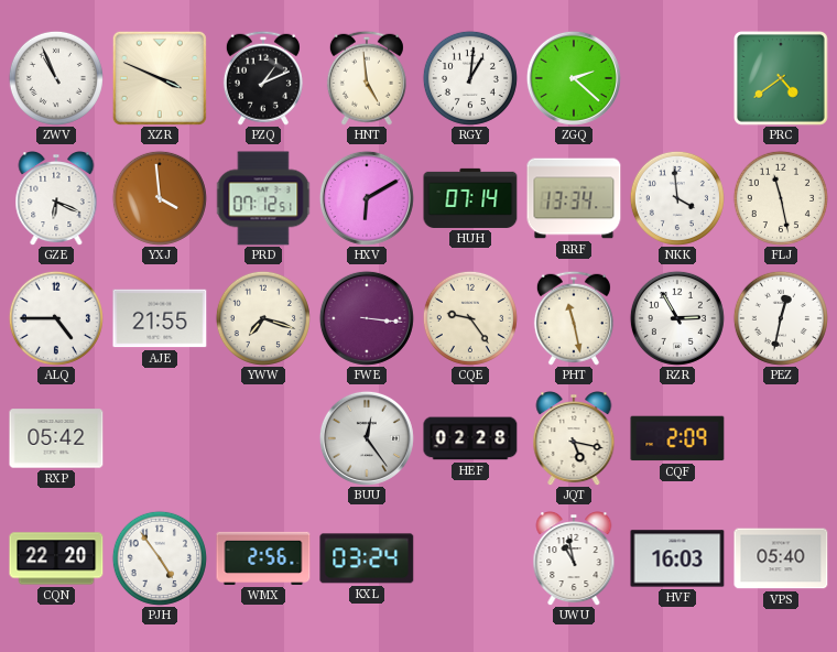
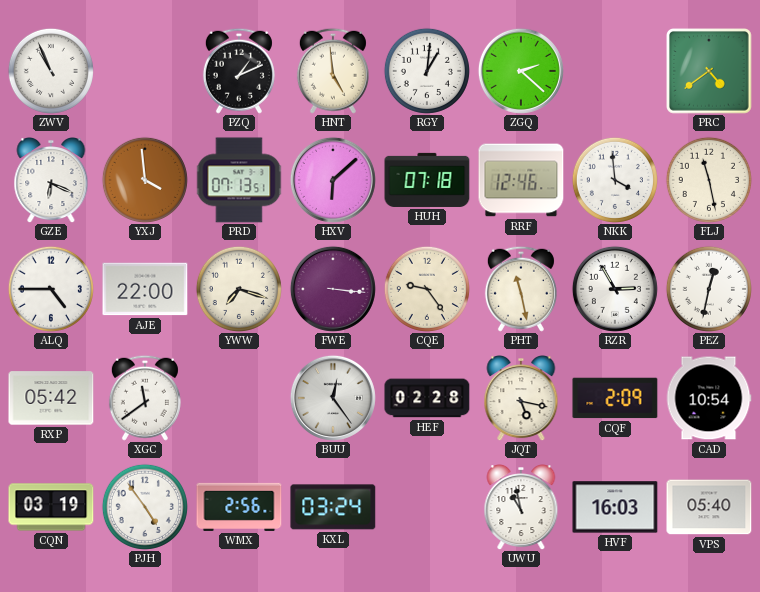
XZR: 3:49 -> none (160, 78)
PRD: 07:12 -> 07:13 (239, 180)
HXV: 6:10 -> 6:08 (333, 180)
HUH: 07:14 -> 07:18 (427, 180)
RRF: 13:34 -> 12:46 (521, 180)
AJE: 21:55 -> 22:00 (145, 289)
XGC: none -> 11:39 (145, 398)
CAD: none -> 10:54 (709, 398)
CQN: 22:20 -> 03:19 (51, 507)
